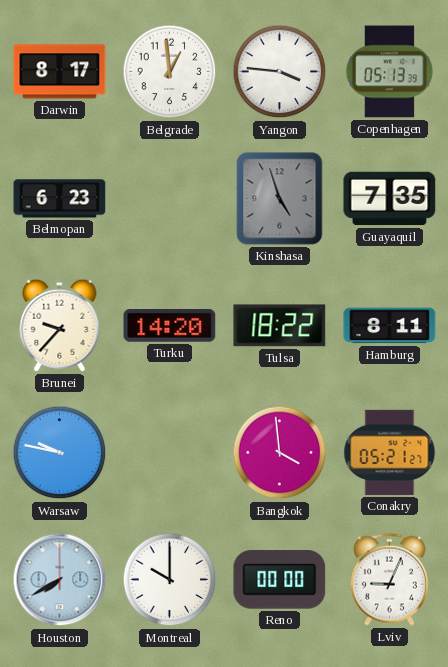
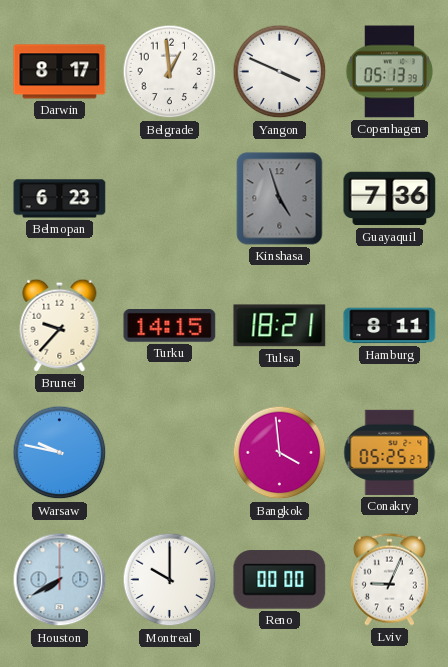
Yangon: 3:46 -> 3:49 (280, 72)
Guayaquil: 7:35 -> 7:36 (390, 199)
Turku: 14:20 -> 14:15 (170, 326)
Tulsa: 18:22 -> 18:21 (280, 326)
Conakry: 05:21 -> 05:25 (390, 452)
